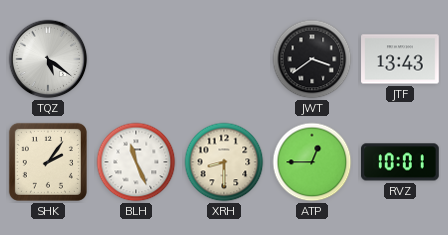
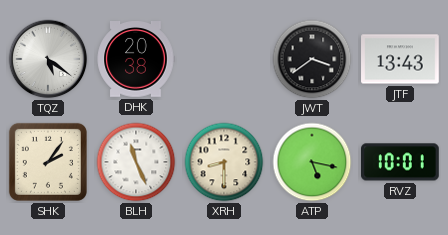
DHK: none -> 20:38 (136, 59)
ATP: 12:45 -> 5:17 (312, 162)
